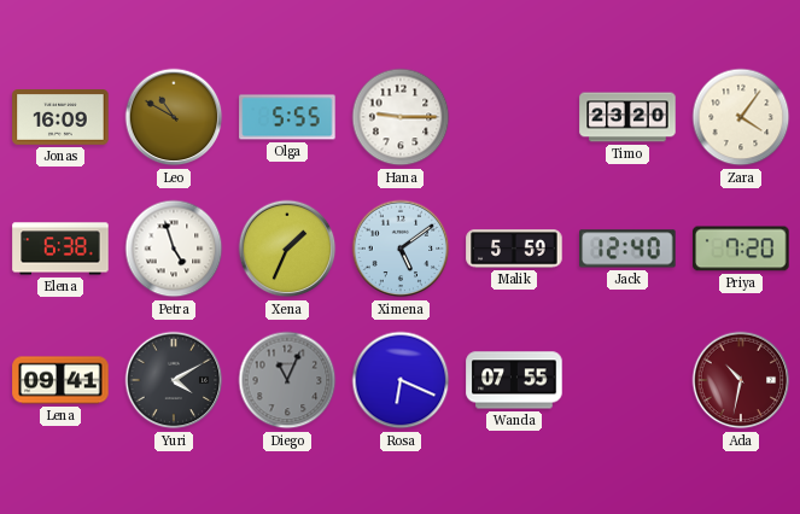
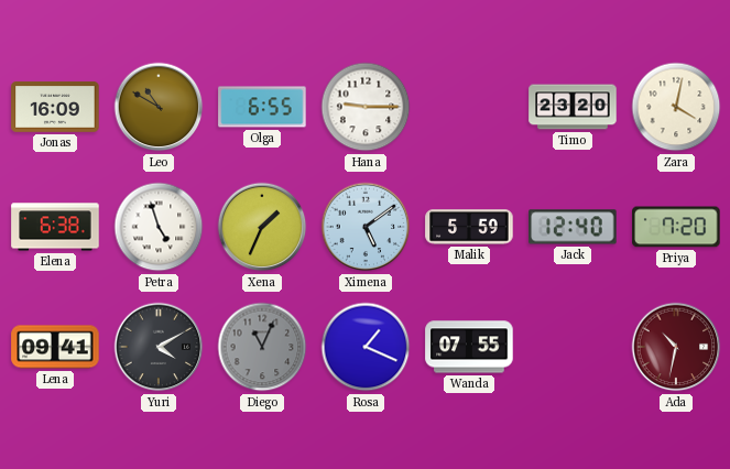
Olga: 5:55 -> 6:55 (262, 107)
Zara: 4:06 -> 4:02 (676, 107)
Rosa: 6:19 -> 1:19 (366, 347)
